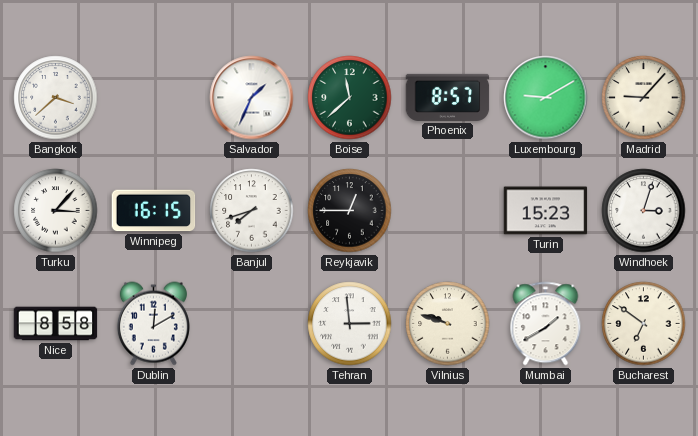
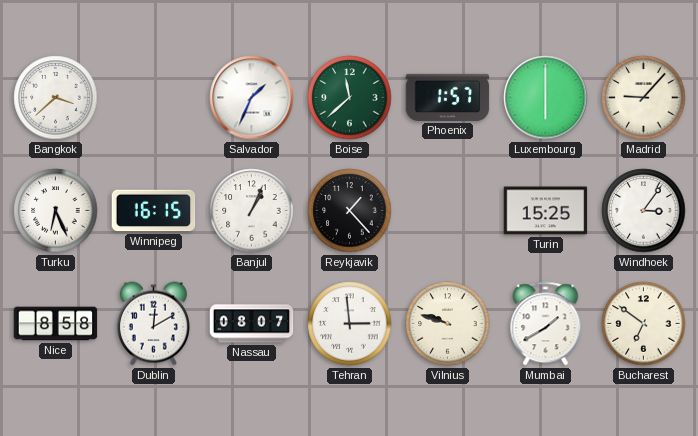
Phoenix: 8:57 -> 1:57 (448, 97)
Luxembourg: 9:10 -> 6:00 (546, 98)
Turku: 3:07 -> 6:26 (56, 211)
Banjul: 7:42 -> 1:04 (252, 211)
Reykjavik: 12:45 -> 1:23 (350, 211)
Turin: 15:23 -> 15:25 (546, 211)
Windhoek: 3:03 -> 3:06 (644, 211)
Nassau: none -> 08:07 (252, 324)
